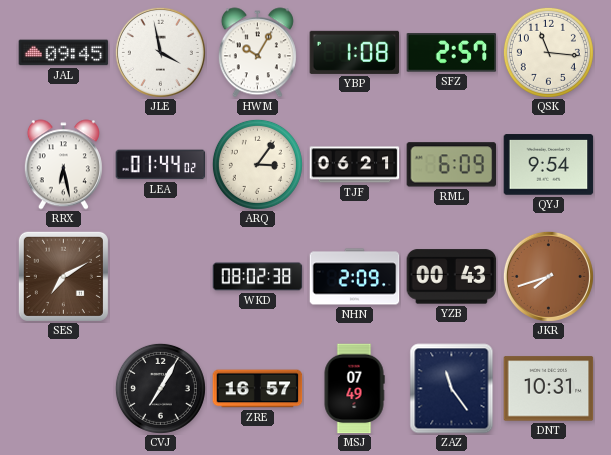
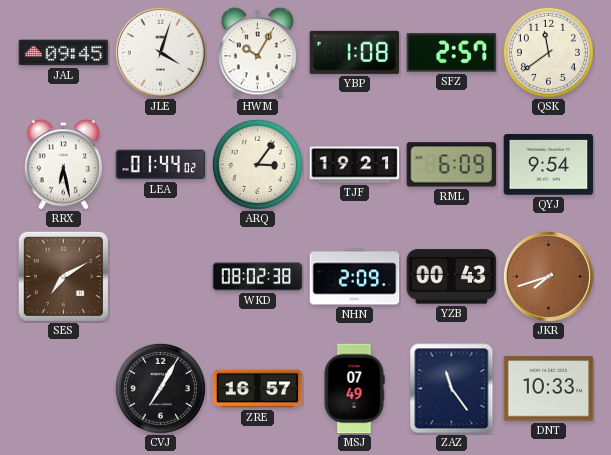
JLE: 3:58 -> 4:03 (160, 52)
QSK: 11:16 -> 11:39 (548, 52)
TJF: 06:21 -> 19:21 (355, 165)
DNT: 10:31 -> 10:33 (549, 389)
